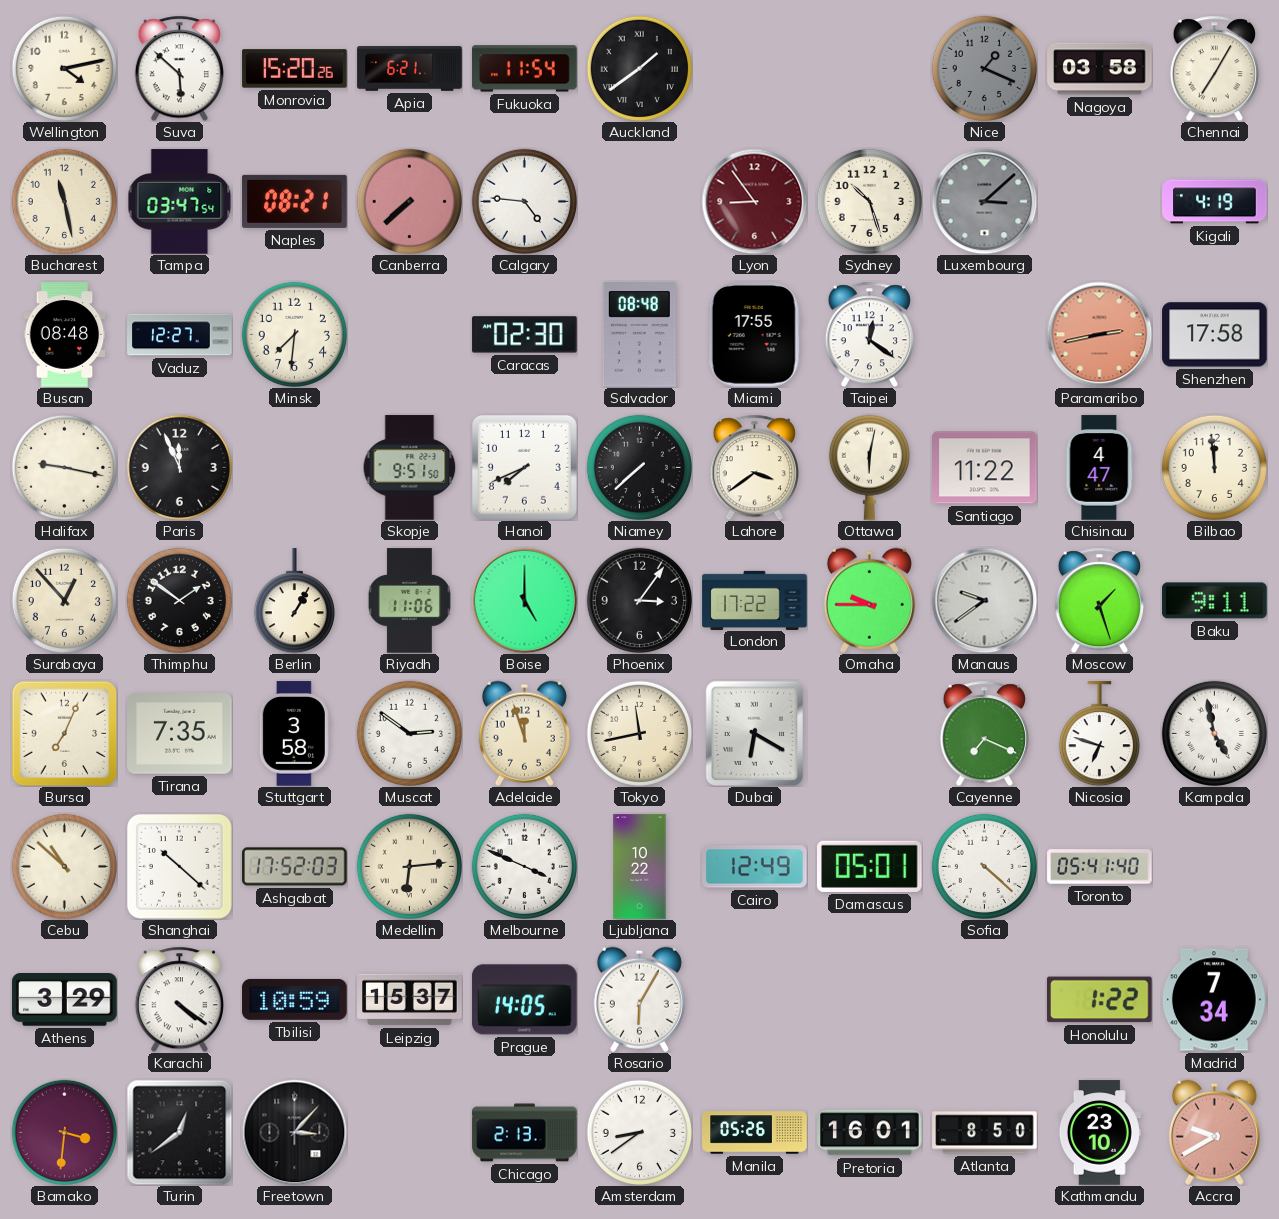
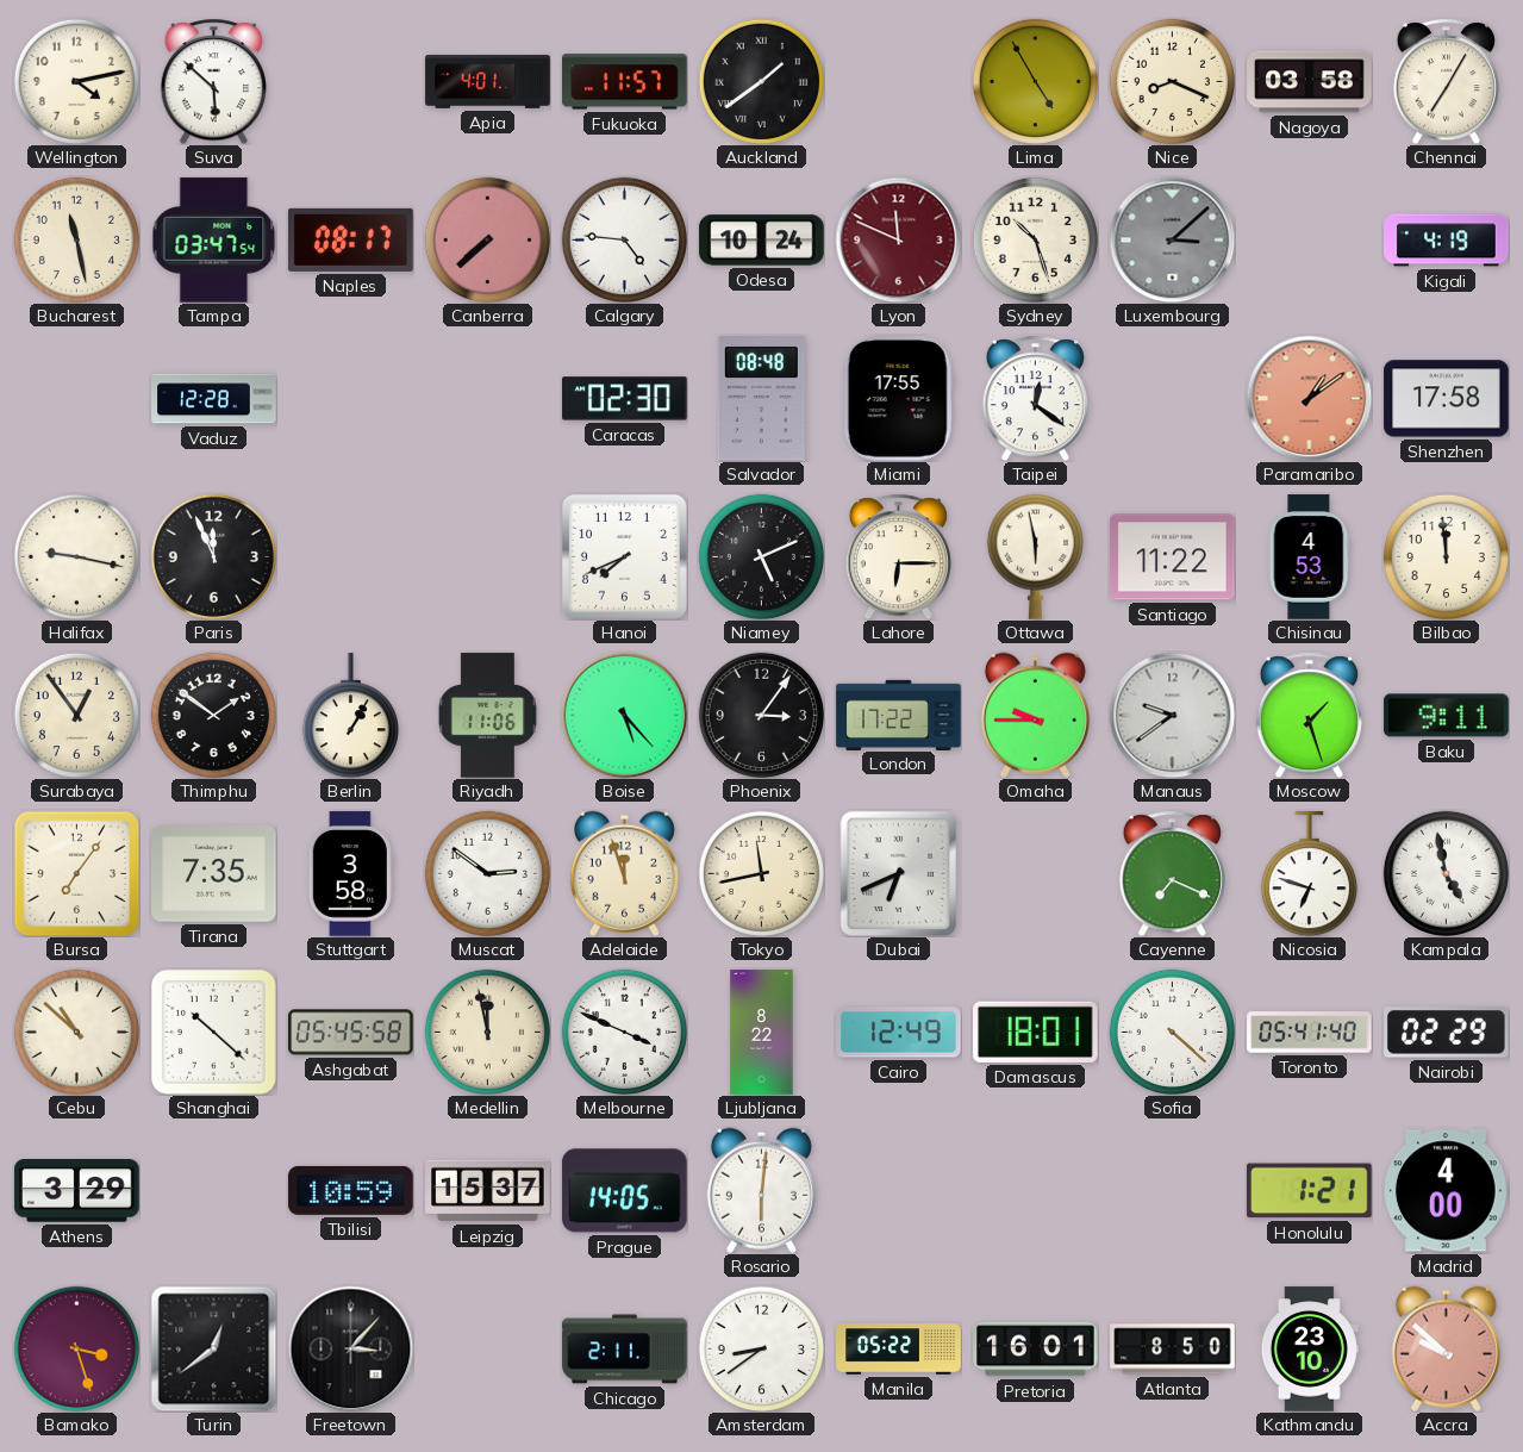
Monrovia: 15:20 -> none (295, 69)
Apia: 6:21 -> 4:01 (488, 82)
Fukuoka: 11:54 -> 11:57 (625, 82)
Lima: none -> 4:55 (1035, 81)
Nice: 1:19 -> 8:19 (1172, 81)
Nice dial: grey -> cream (1172, 81)
Naples: 08:21 -> 08:17 (351, 239)
Odesa: none -> 10:24 (762, 241)
Lyon: 8:54 -> 11:49 (898, 239)
Busan: 08:48 -> none (65, 335)
Vaduz: 12:27 -> 12:28 (214, 399)
Minsk: 7:31 -> none (294, 334)
Paramaribo: 2:43 -> 1:09 (1309, 398)
Skopje: 9:51 -> none (410, 468)
Niamey: 7:38 -> 5:11 (761, 556)
Lahore: 3:39 -> 6:15 (898, 556)
Ottawa: 6:02 -> 5:58 (1035, 556)
Chisinau: 4:47 -> 4:53 (1310, 557)
Surabaya: 12:53 -> 12:54 (76, 715)
Boise: 5:00 -> 5:23 (624, 715)
Bursa: 7:04 -> 7:06 (76, 873)
Dubai: 6:20 -> 6:41 (898, 873)
Ashgabat: 17:52 -> 05:45 (351, 1033)
Medellin: 6:14 -> 11:58 (487, 1032)
Ljubljana: 10:22 -> 8:22 (762, 1033)
Damascus: 05:01 -> 18:01 (1036, 1032)
Nairobi: none -> 02:29 (1447, 1033)
Karachi: 4:21 -> none (179, 999)
Rosario: 6:05 -> 6:01 (761, 1190)
Honolulu: 1:22 -> 1:21 (1310, 1191)
Madrid: 7:34 -> 4:00 (1446, 1191)
Bamako: 3:31 -> 3:27 (76, 1348)
Chicago: 2:13 -> 2:11 (625, 1350)
Manila: 05:26 -> 05:22 (899, 1350)
Accra: 9:40 -> 9:52 (1446, 1348)
